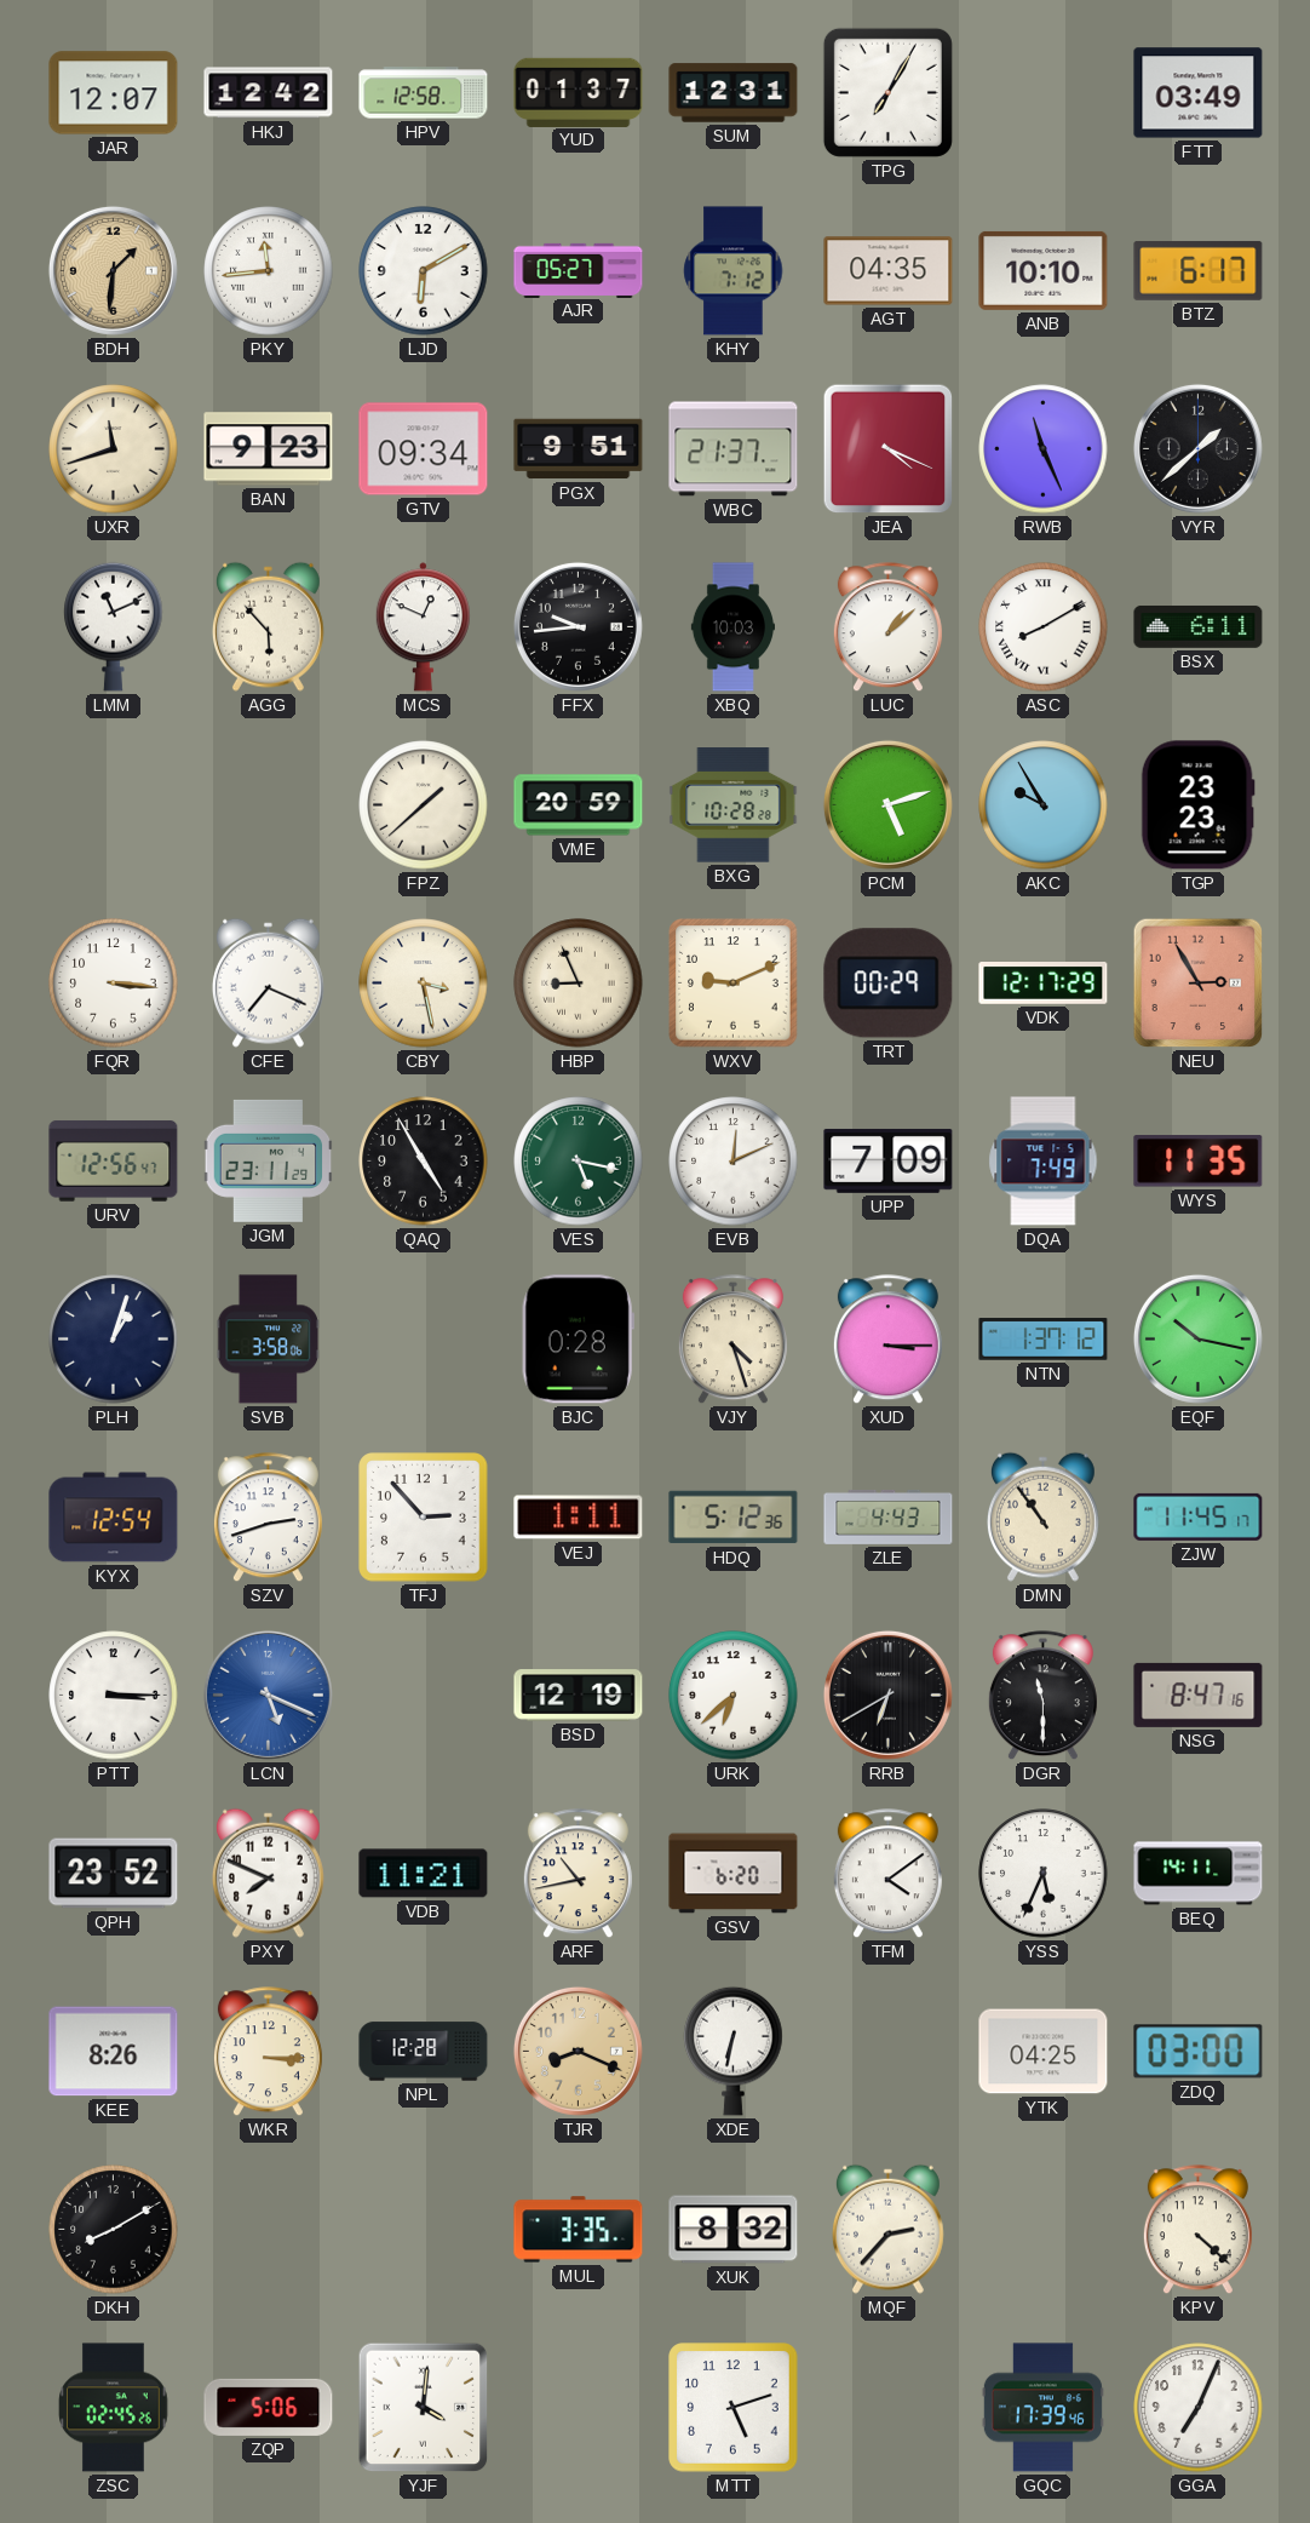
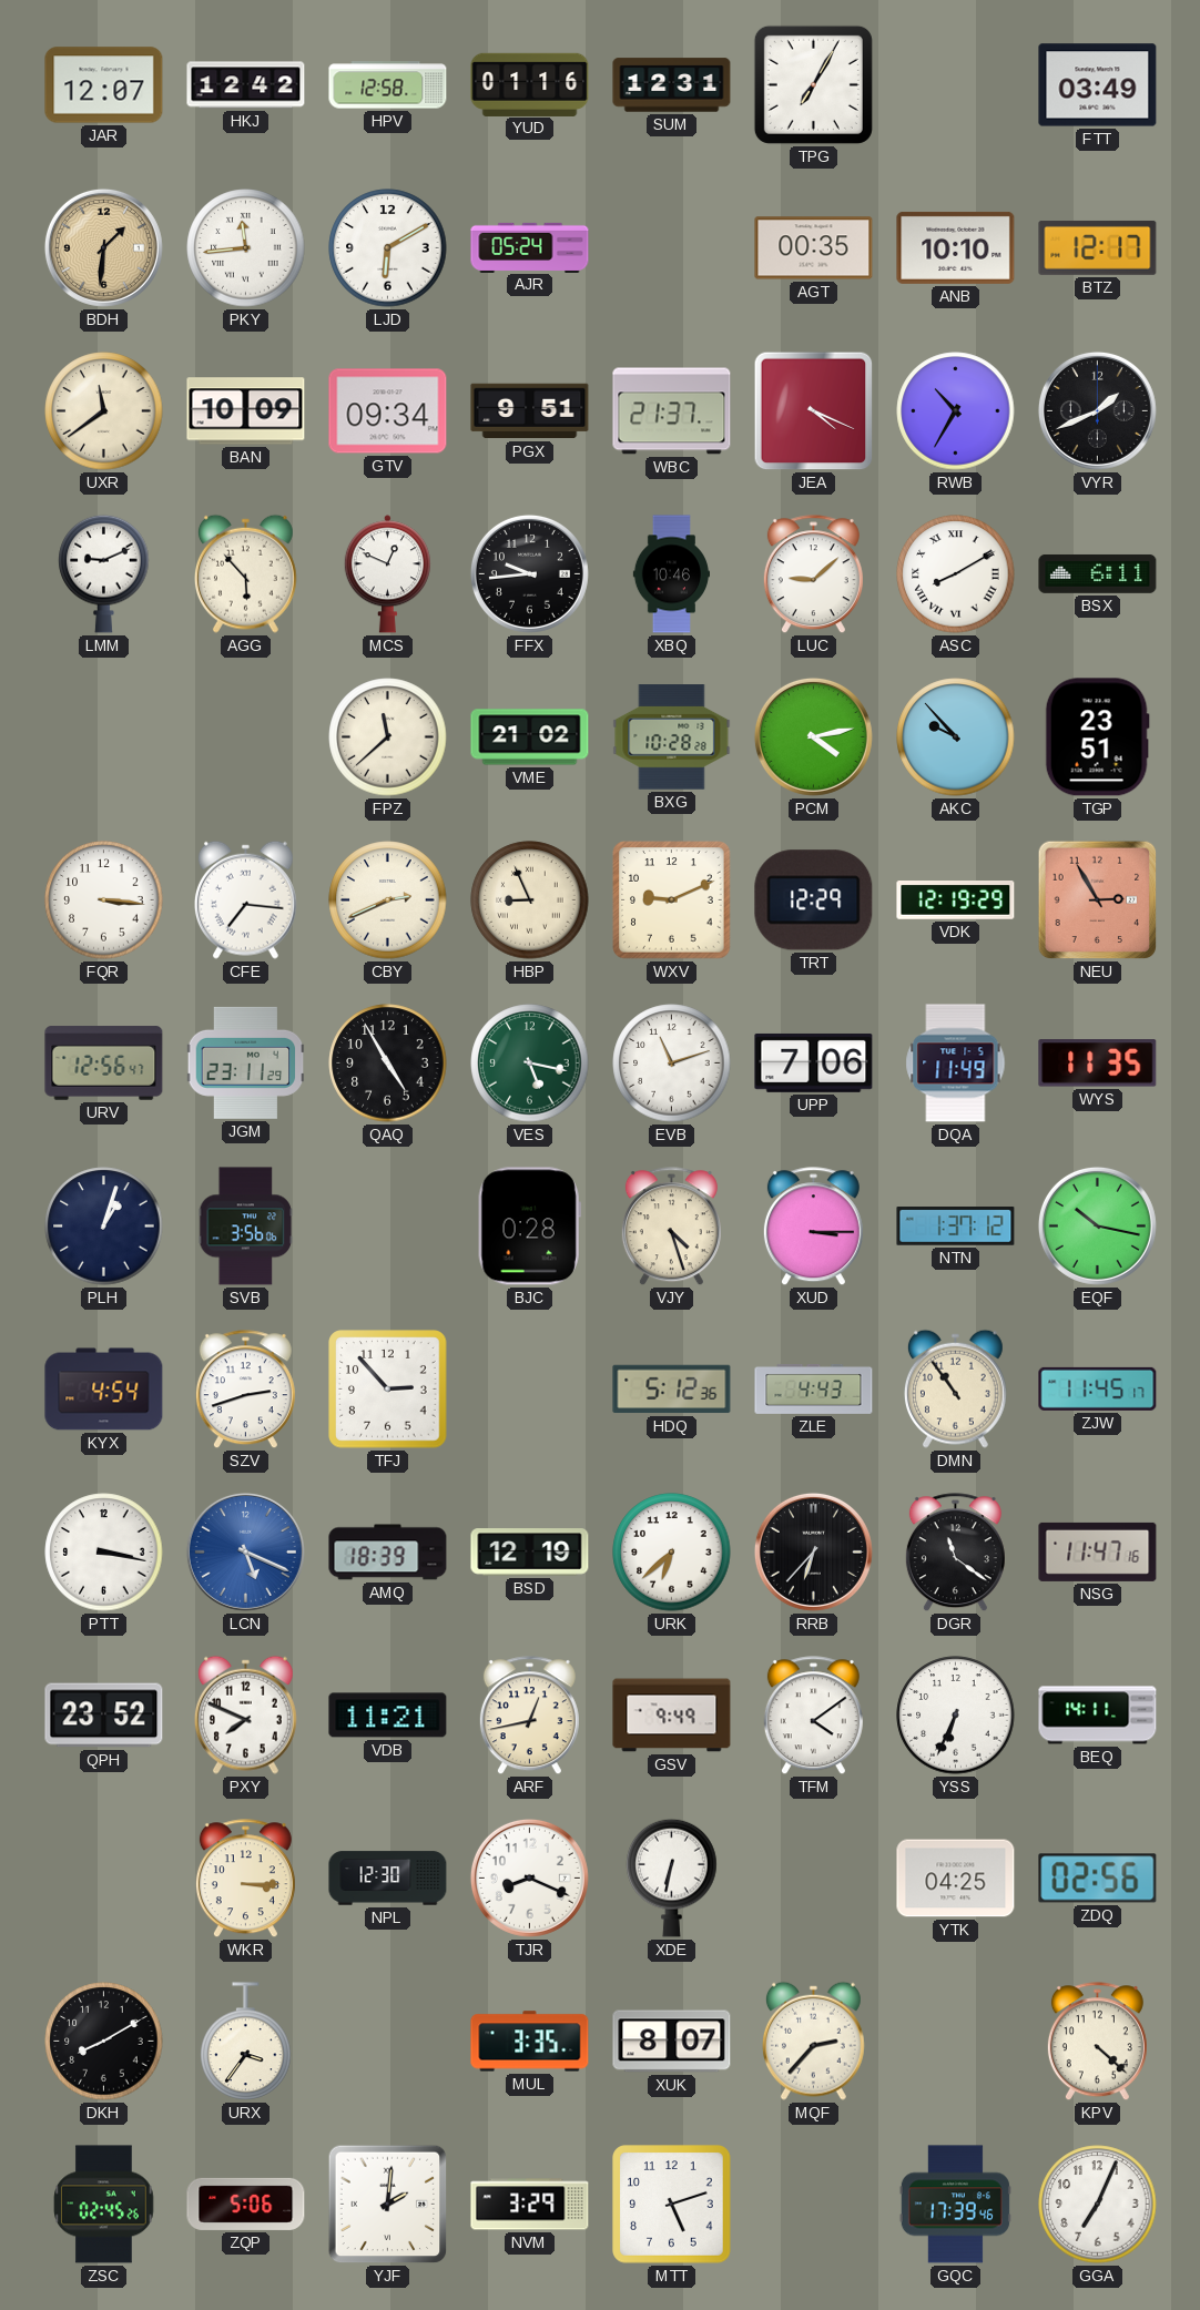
YUD: 01:37 -> 01:16 (530, 84)
AJR: 05:27 -> 05:24 (530, 247)
KHY: 7:12 -> none (734, 271)
AGT: 04:35 -> 00:35 (814, 248)
BTZ: 6:17 -> 12:17 (1098, 247)
UXR: 11:42 -> 11:39 (104, 411)
BAN: 9:23 -> 10:09 (246, 411)
RWB: 11:26 -> 10:35 (956, 411)
VYR: 1:38 -> 1:41 (1097, 410)
LMM: 11:11 -> 9:11 (104, 573)
XBQ: 10:03 -> 10:46 (671, 574)
LUC: 1:08 -> 9:08 (813, 574)
FPZ: 1:38 -> 11:38 (388, 737)
VME: 20:59 -> 21:02 (530, 737)
PCM: 5:12 -> 4:13 (813, 736)
AKC: 9:55 -> 9:53 (956, 737)
TGP: 23:23 -> 23:51 (1097, 737)
CFE: 7:19 -> 7:16 (245, 899)
CBY: 3:28 -> 2:41 (388, 900)
TRT: 00:29 -> 12:29 (814, 900)
VDK: 12:17 -> 12:19 (956, 900)
EVB: 12:11 -> 11:12 (672, 1064)
UPP: 7:09 -> 7:06 (814, 1062)
DQA: 7:49 -> 11:49 (956, 1064)
SVB: 3:58 -> 3:56 (246, 1227)
KYX: 12:54 -> 4:54 (104, 1390)
VEJ: 1:11 -> none (579, 1518)
PTT: 3:15 -> 3:17 (104, 1553)
AMQ: none -> 18:39 (388, 1553)
RRB: 6:40 -> 6:37 (813, 1551)
DGR: 11:30 -> 11:21 (955, 1553)
NSG: 8:47 -> 11:47 (1098, 1551)
ARF: 10:43 -> 12:43 (529, 1716)
GSV: 6:20 -> 9:49 (672, 1716)
YSS: 5:34 -> 6:34 (956, 1716)
KEE: 8:26 -> none (114, 2052)
NPL: 12:28 -> 12:30 (388, 1879)
TJR dial: champagne -> white (529, 1877)
ZDQ: 03:00 -> 02:56 (1098, 1879)
URX: none -> 3:36 (246, 2042)
XUK: 8:32 -> 8:07 (672, 2042)
YJF: 4:01 -> 2:01 (388, 2205)
NVM: none -> 3:29 (530, 2205)
